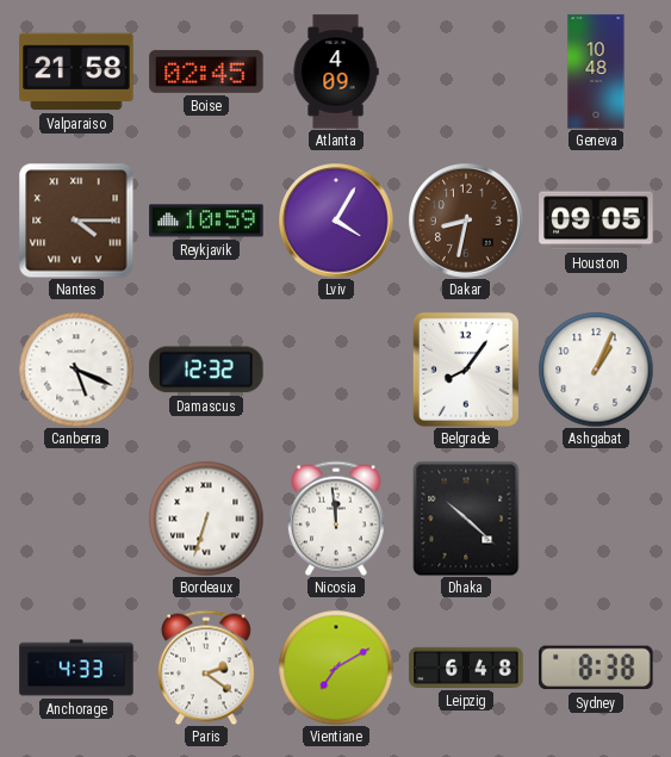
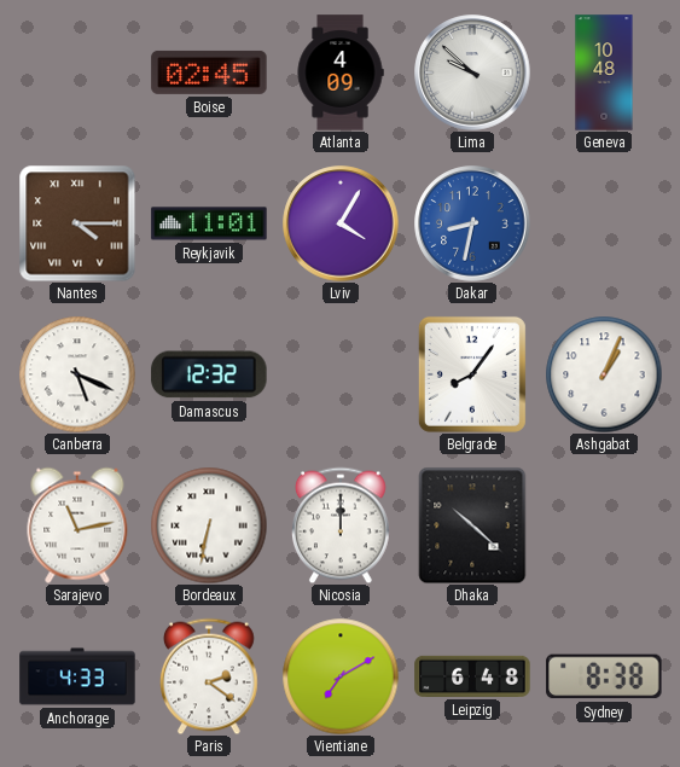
Valparaiso: 21:58 -> none (76, 72)
Lima: none -> 9:52 (472, 72)
Reykjavik: 10:59 -> 11:01 (209, 223)
Dakar dial: brown -> blue (472, 223)
Houston: 09:05 -> none (596, 221)
Sarajevo: none -> 11:13 (77, 525)
Bordeaux: 6:33 -> 6:32 (209, 525)
Nicosia: 11:59 -> 12:00 (342, 525)
